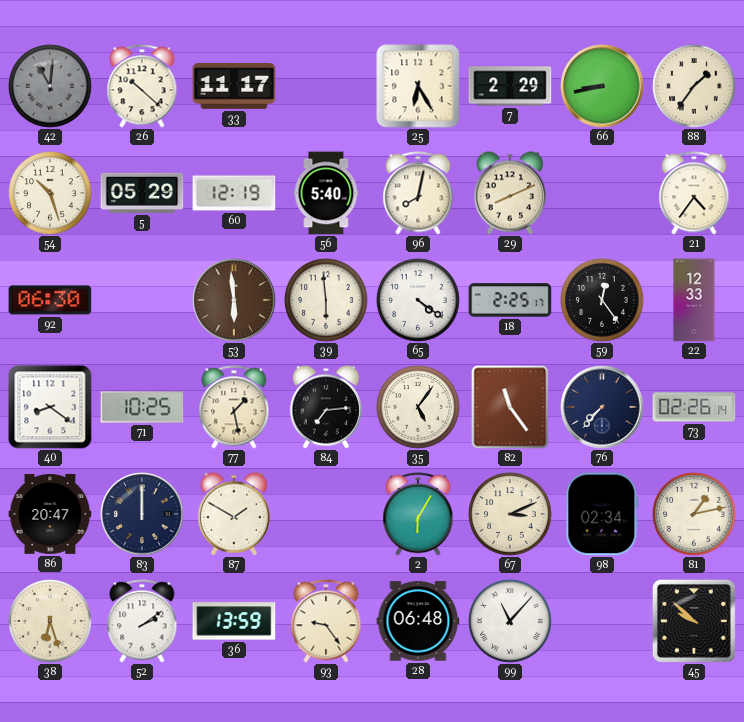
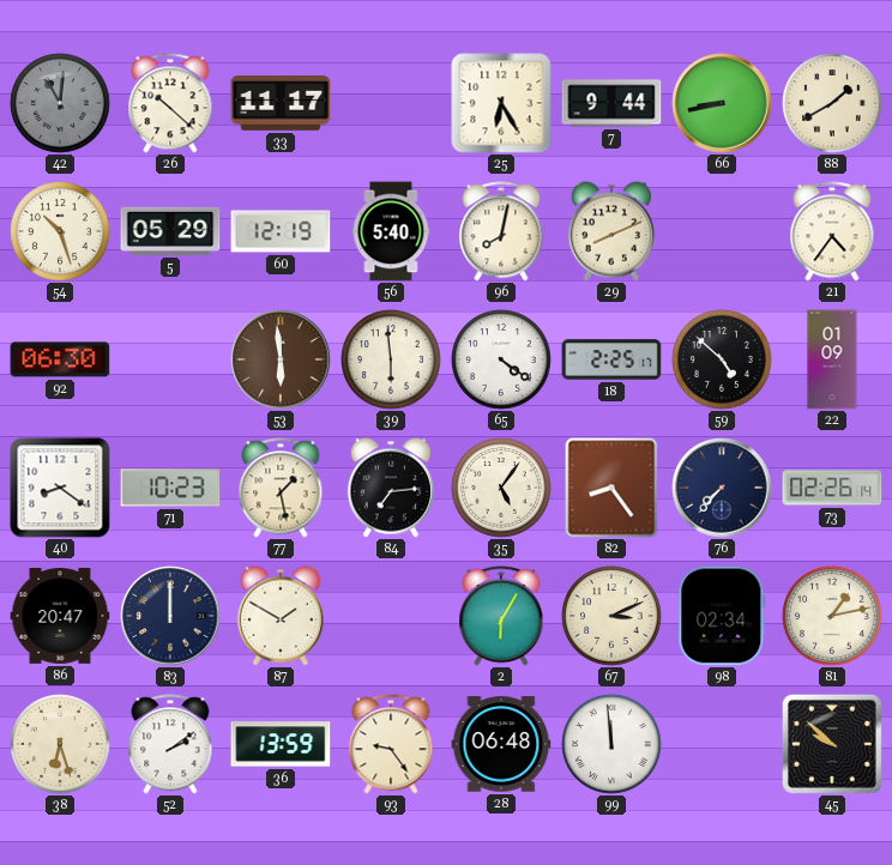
7: 2:29 -> 9:44 (611, 103)
88: 1:36 -> 1:40 (832, 103)
59: 12:24 -> 4:52 (722, 359)
22: 12:33 -> 01:09 (832, 359)
71: 10:25 -> 10:23 (170, 488)
82: 11:24 -> 8:24 (611, 488)
99: 11:07 -> 11:59 (611, 744)
